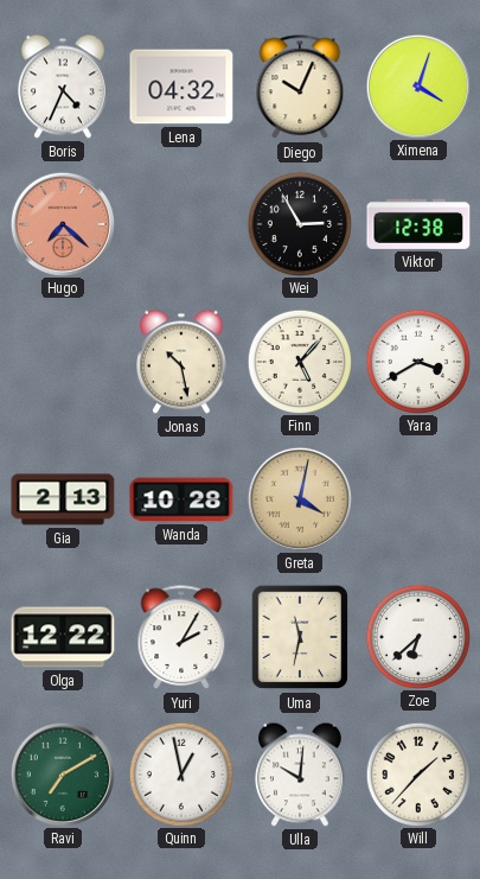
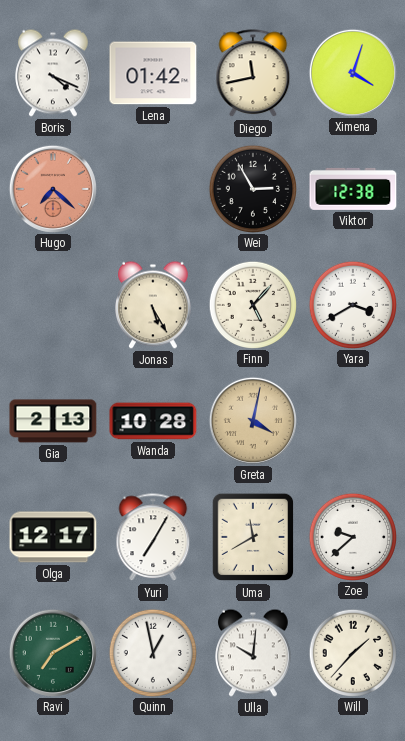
Boris: 4:34 -> 4:19 (54, 73)
Lena: 04:32 -> 01:42 (153, 73)
Diego: 10:04 -> 11:43 (253, 74)
Jonas: 10:28 -> 5:25 (154, 305)
Olga: 12:22 -> 12:17 (53, 537)
Yuri: 2:05 -> 7:05 (153, 538)
Uma: 11:32 -> 11:40 (253, 537)
Zoe: 6:38 -> 9:38 (353, 536)
